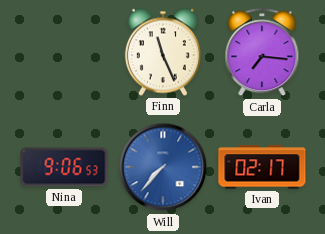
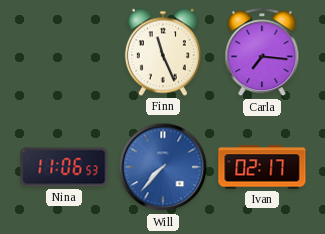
Nina: 9:06 -> 11:06 (64, 167)
